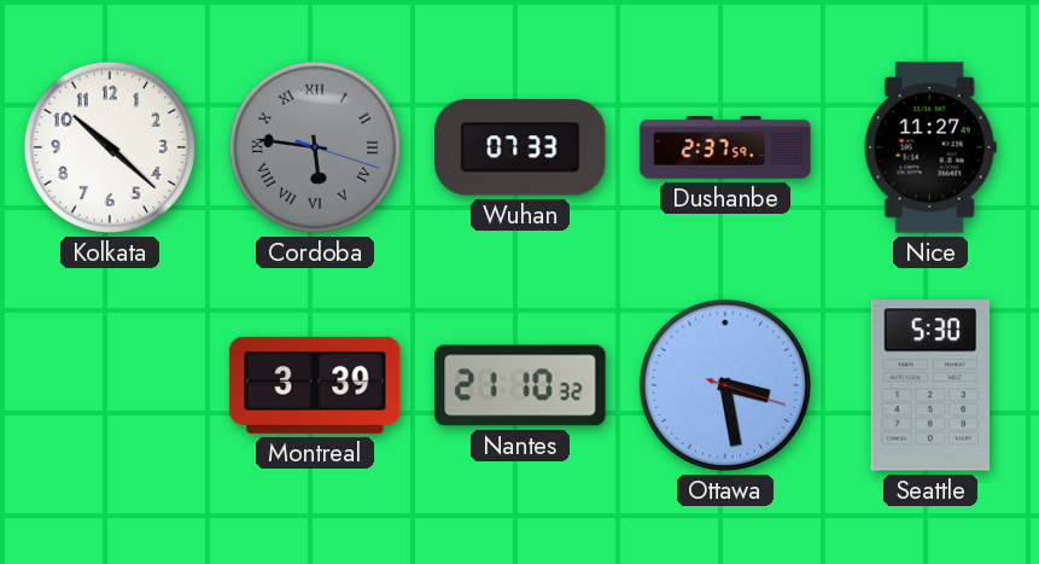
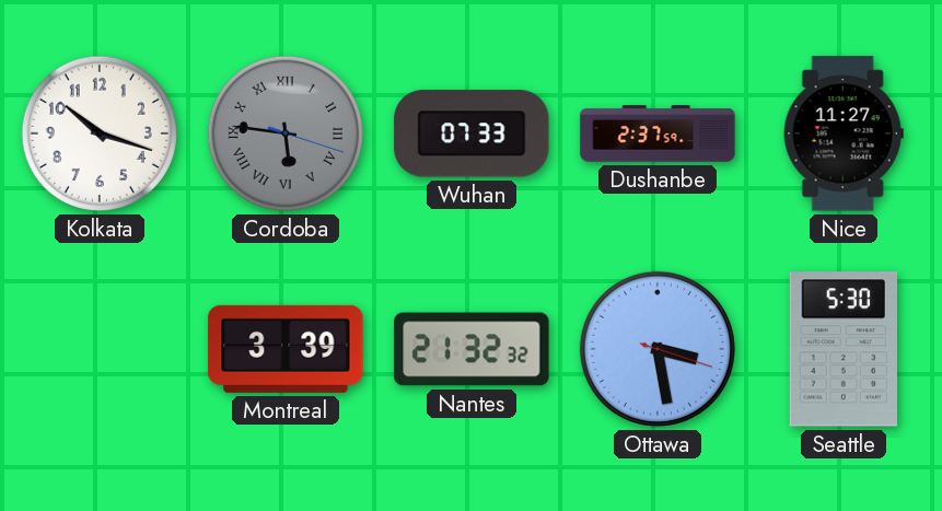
Kolkata: 10:22 -> 10:18 (100, 133)
Nantes: 21:10 -> 21:32 (472, 349)
